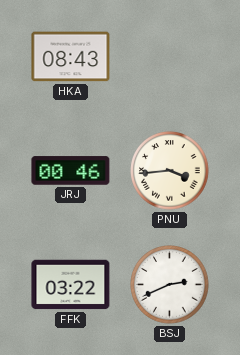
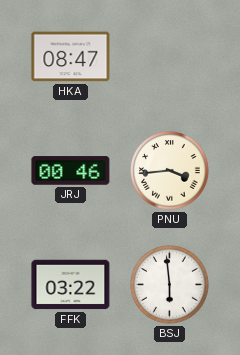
HKA: 08:43 -> 08:47 (71, 57)
BSJ: 2:41 -> 5:59 (170, 285)
